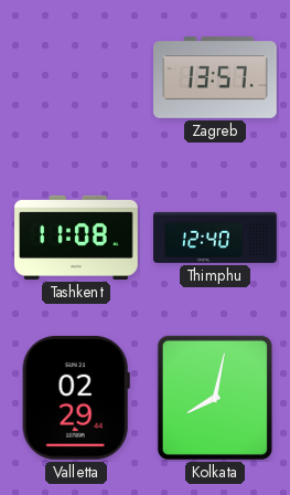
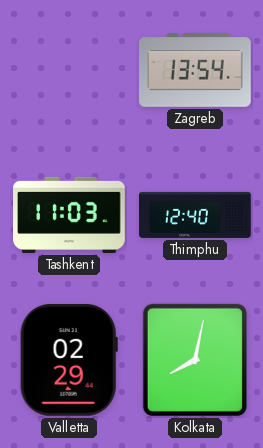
Zagreb: 13:57 -> 13:54 (195, 70)
Tashkent: 11:08 -> 11:03 (69, 215)
